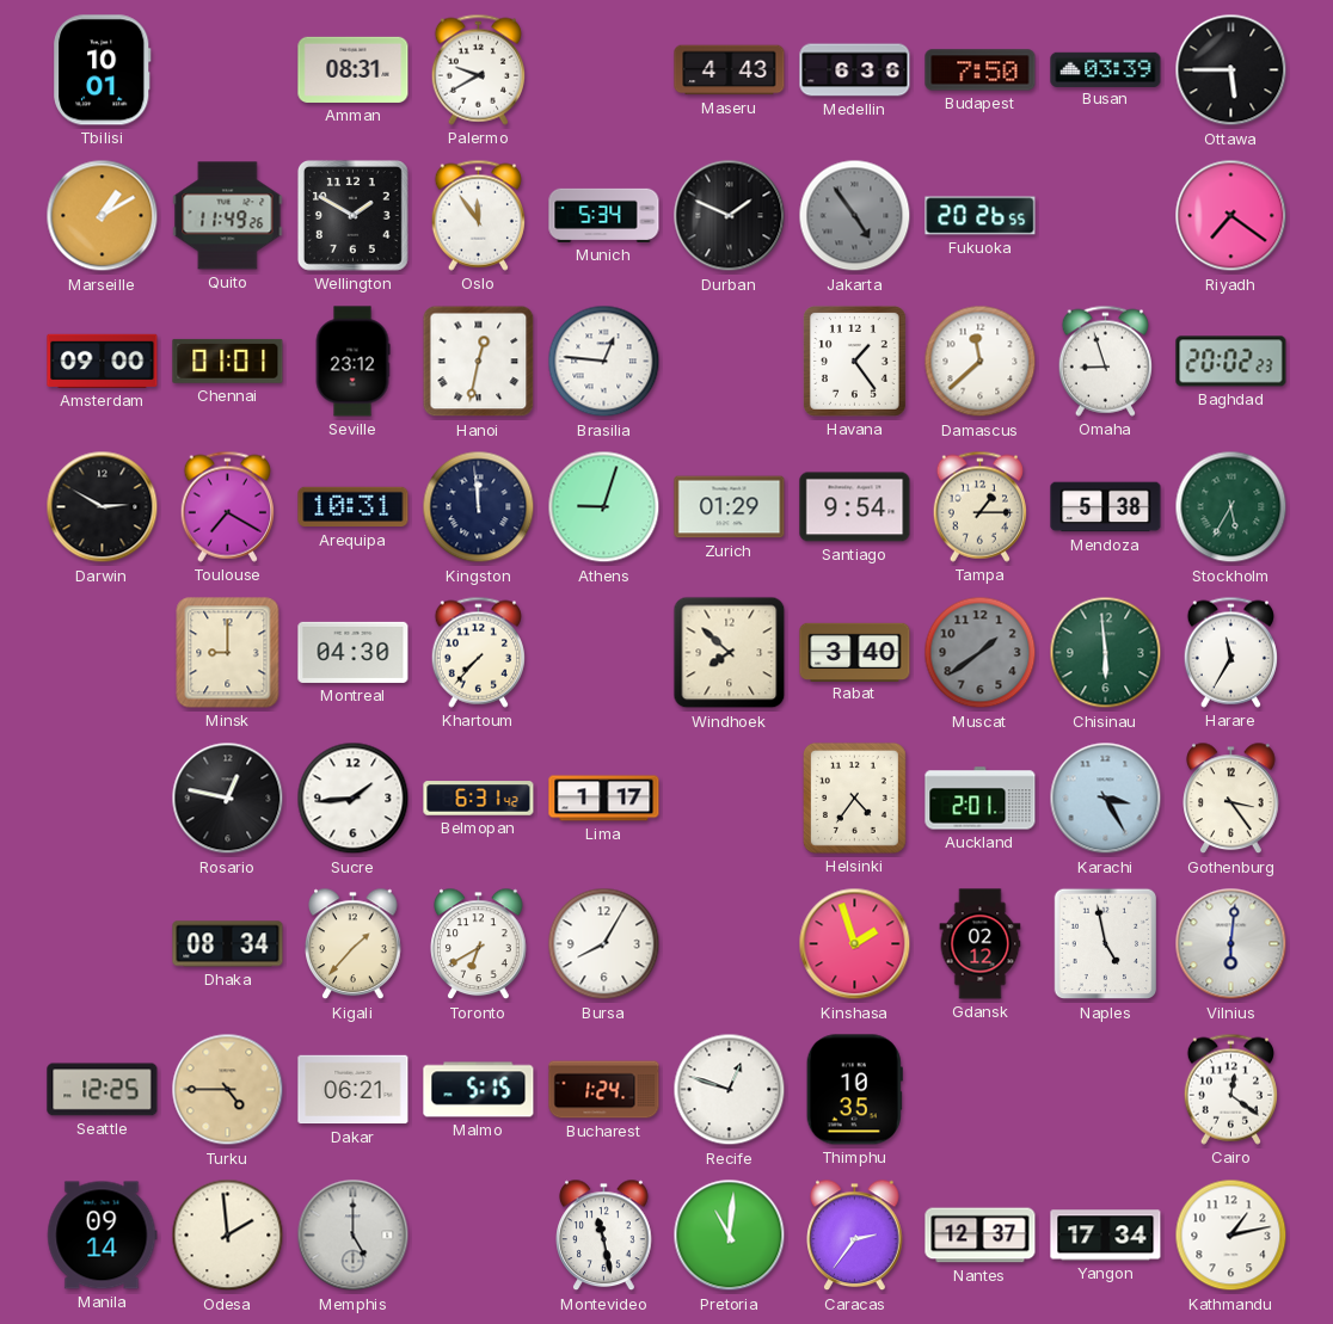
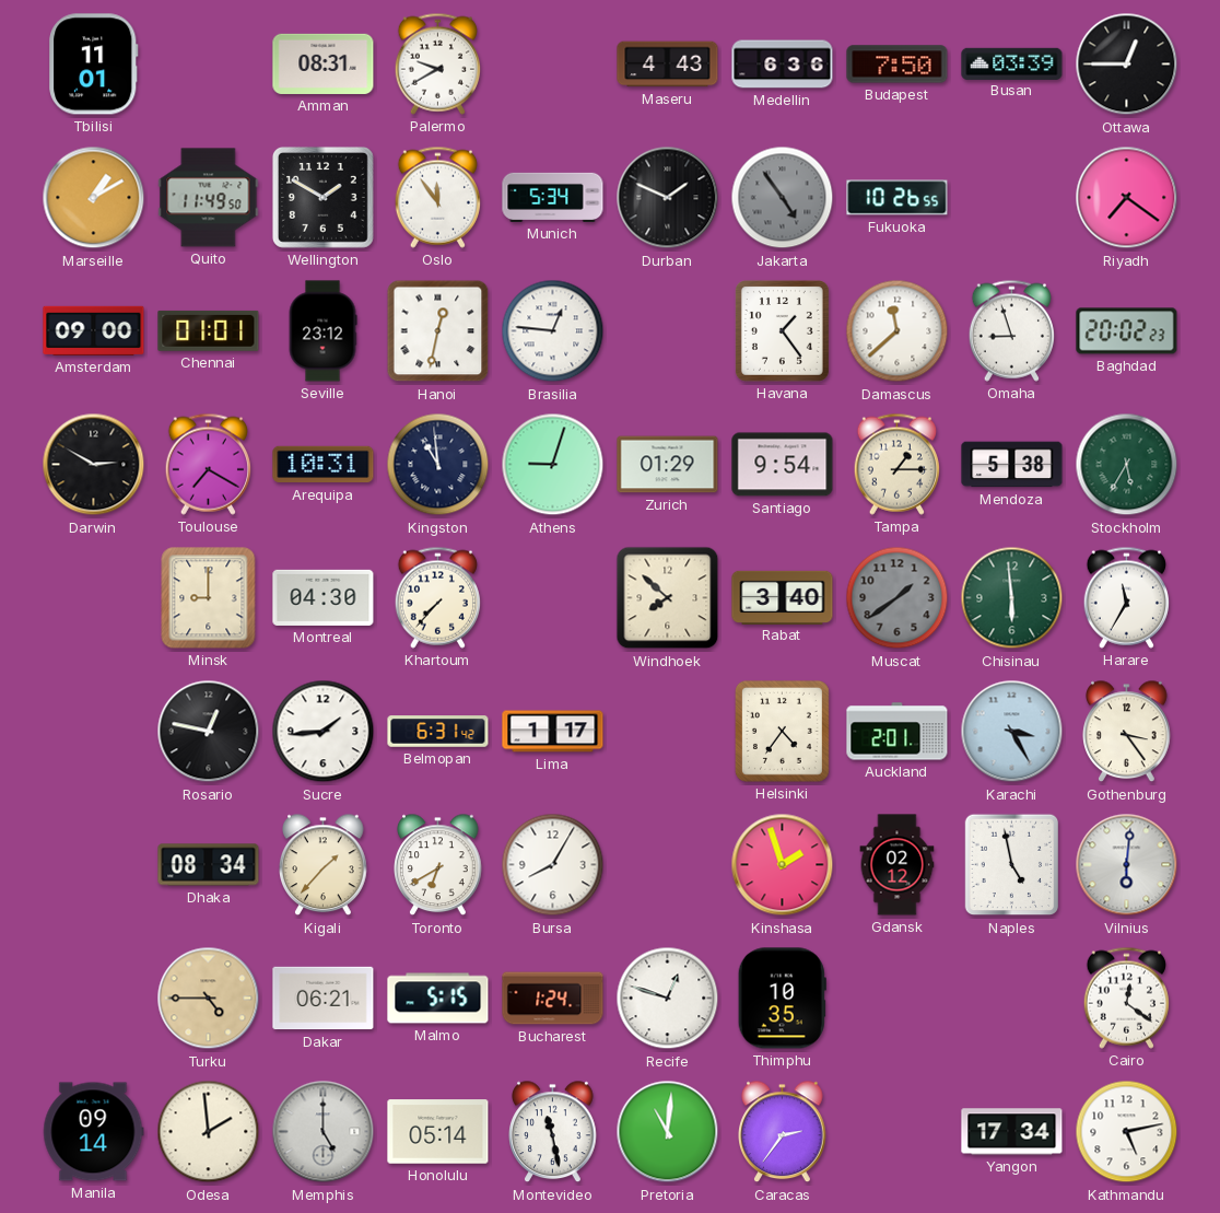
Tbilisi: 10:01 -> 11:01 (94, 65)
Ottawa: 5:45 -> 12:45 (1127, 65)
Quito: 11:49:26 -> 11:49:50 (209, 198)
Fukuoka: 20:26 -> 10:26 (898, 198)
Kingston: 11:59 -> 10:59 (438, 465)
Seattle: 12:25 -> none (103, 1090)
Honolulu: none -> 05:14 (438, 1132)
Nantes: 12:37 -> none (981, 1236)
Kathmandu: 1:13 -> 5:13 (1127, 1132)
